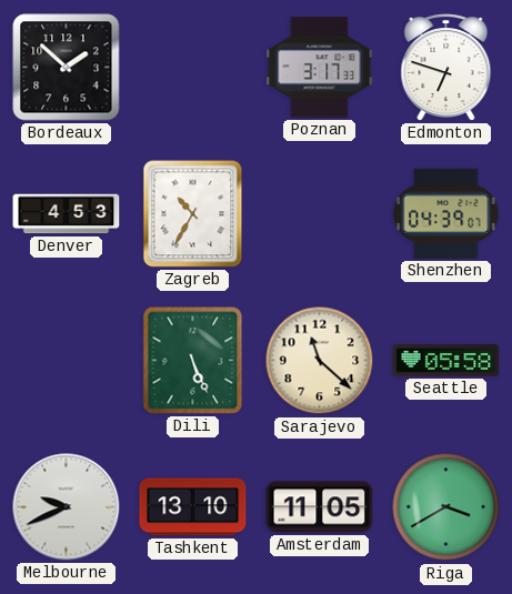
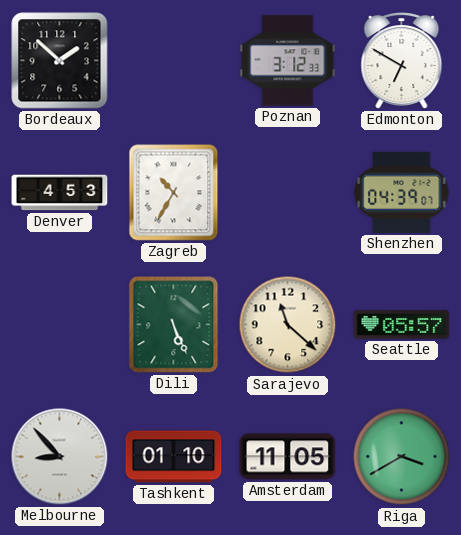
Poznan: 3:17 -> 3:12 (288, 61)
Edmonton: 6:48 -> 6:50 (402, 61)
Seattle: 05:58 -> 05:57 (402, 325)
Melbourne: 9:41 -> 8:53 (60, 457)
Tashkent: 13:10 -> 01:10 (174, 457)
